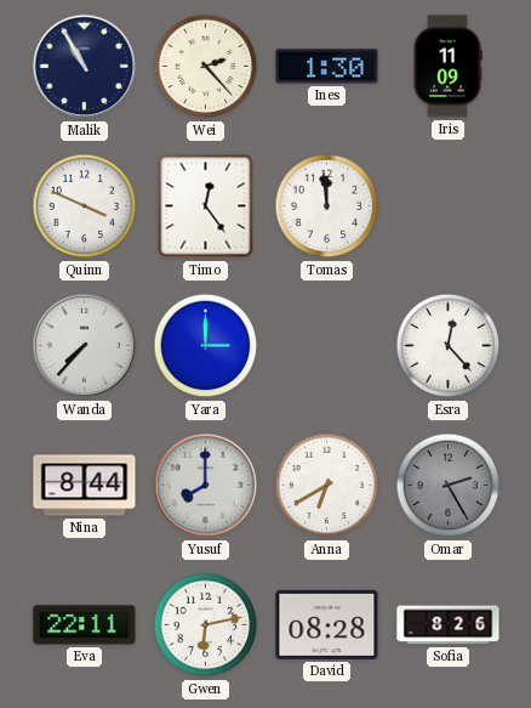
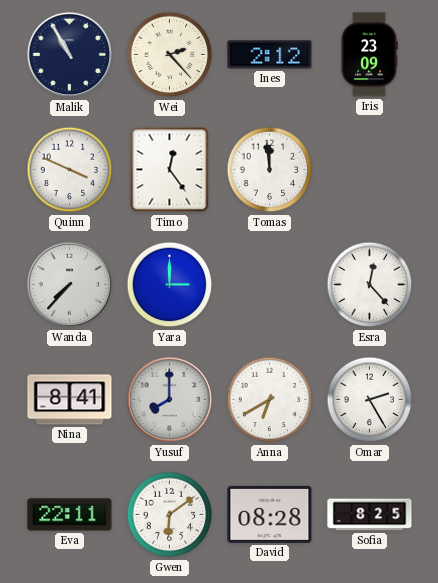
Ines: 1:30 -> 2:12 (270, 55)
Iris: 11:09 -> 23:09 (369, 55)
Nina: 8:44 -> 8:41 (70, 400)
Omar dial: grey -> white (370, 400)
Gwen: 6:13 -> 6:09 (170, 515)
Sofia: 8:26 -> 8:25 (370, 515)
